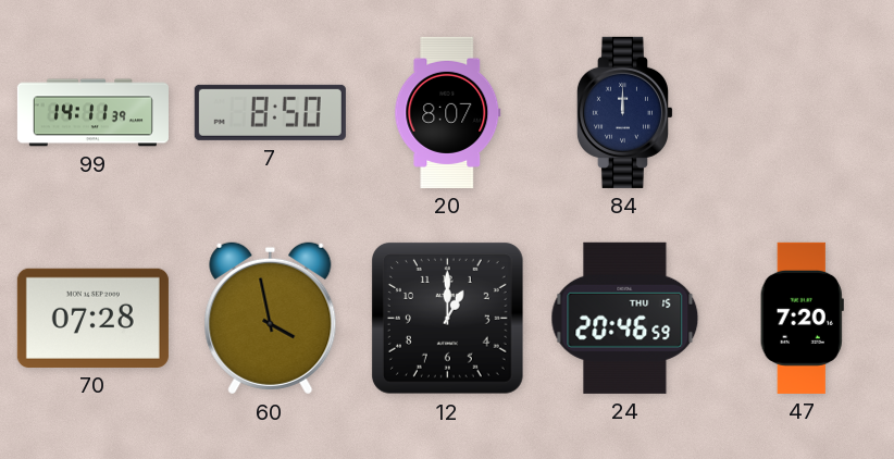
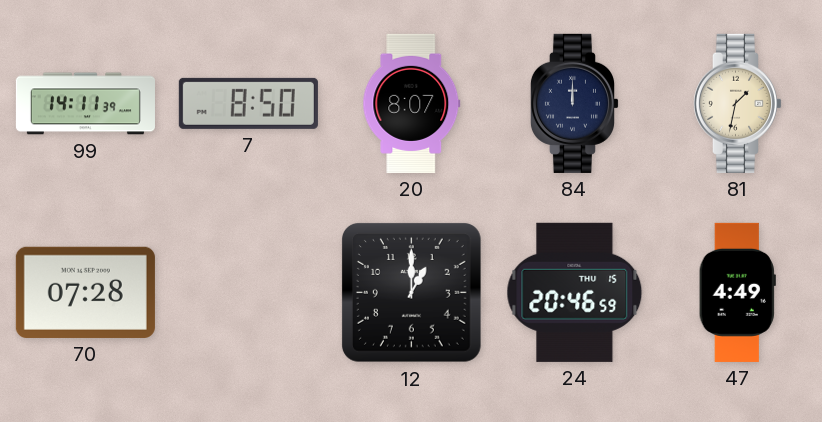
81: none -> 1:32 (737, 103)
60: 3:58 -> none (271, 319)
47: 7:20 -> 4:49 (737, 292)
